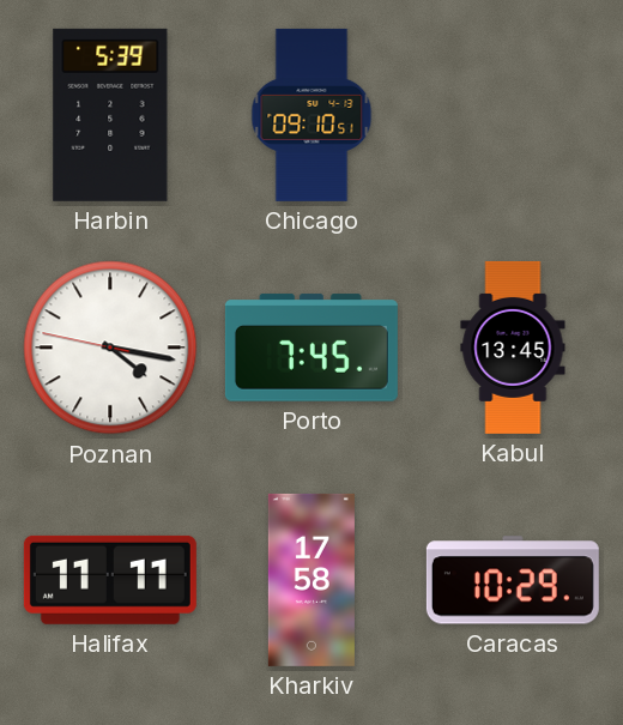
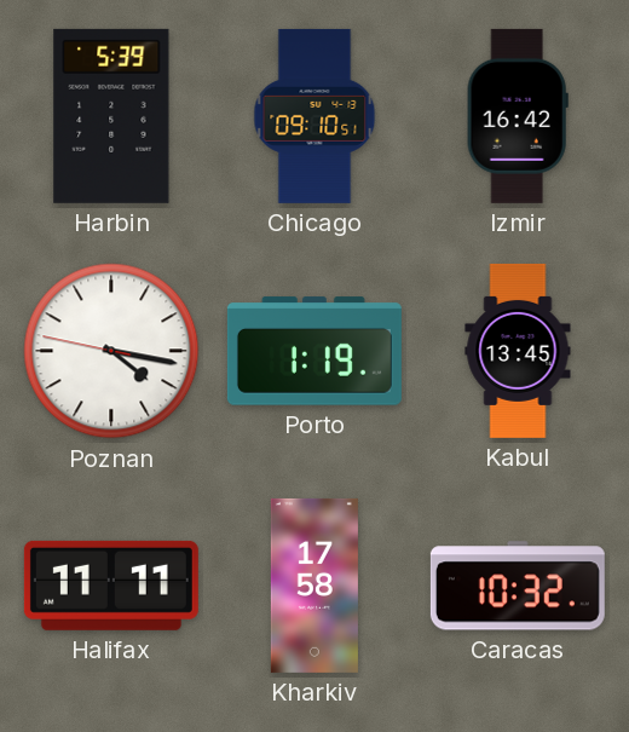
Izmir: none -> 16:42 (518, 116)
Porto: 7:45 -> 1:19 (314, 351)
Caracas: 10:29 -> 10:32 (518, 586)
